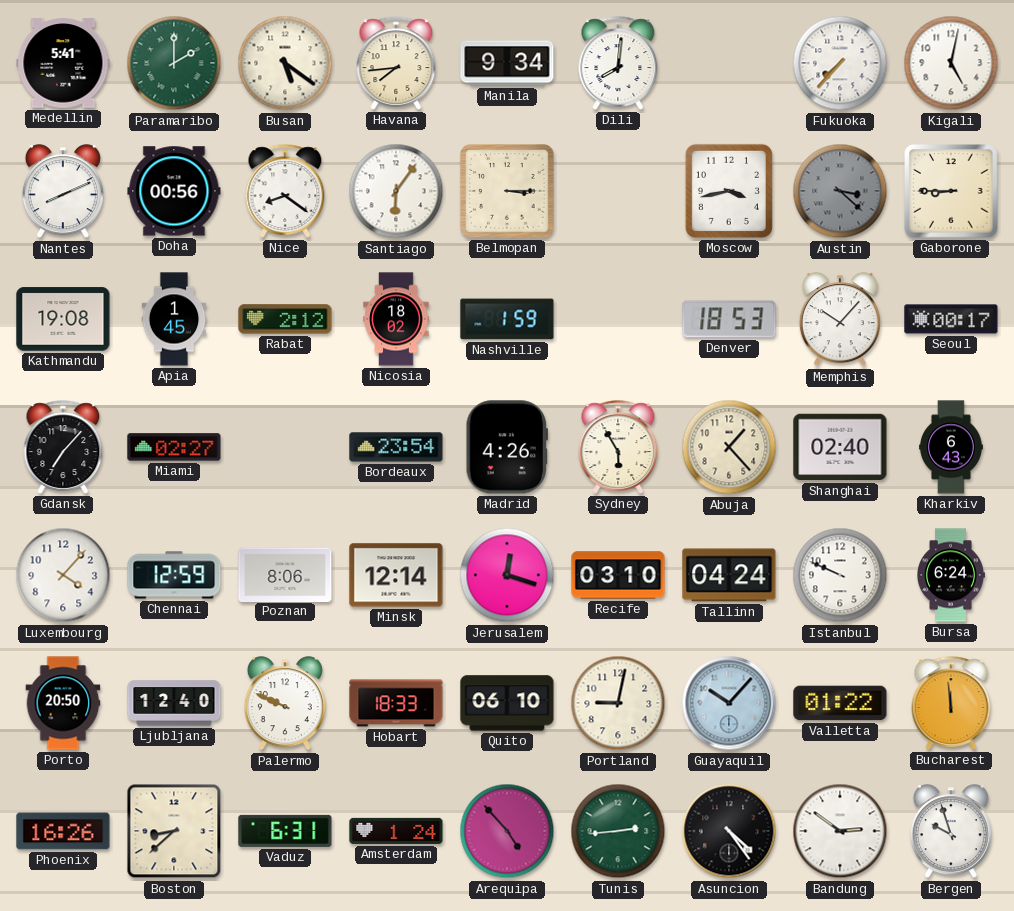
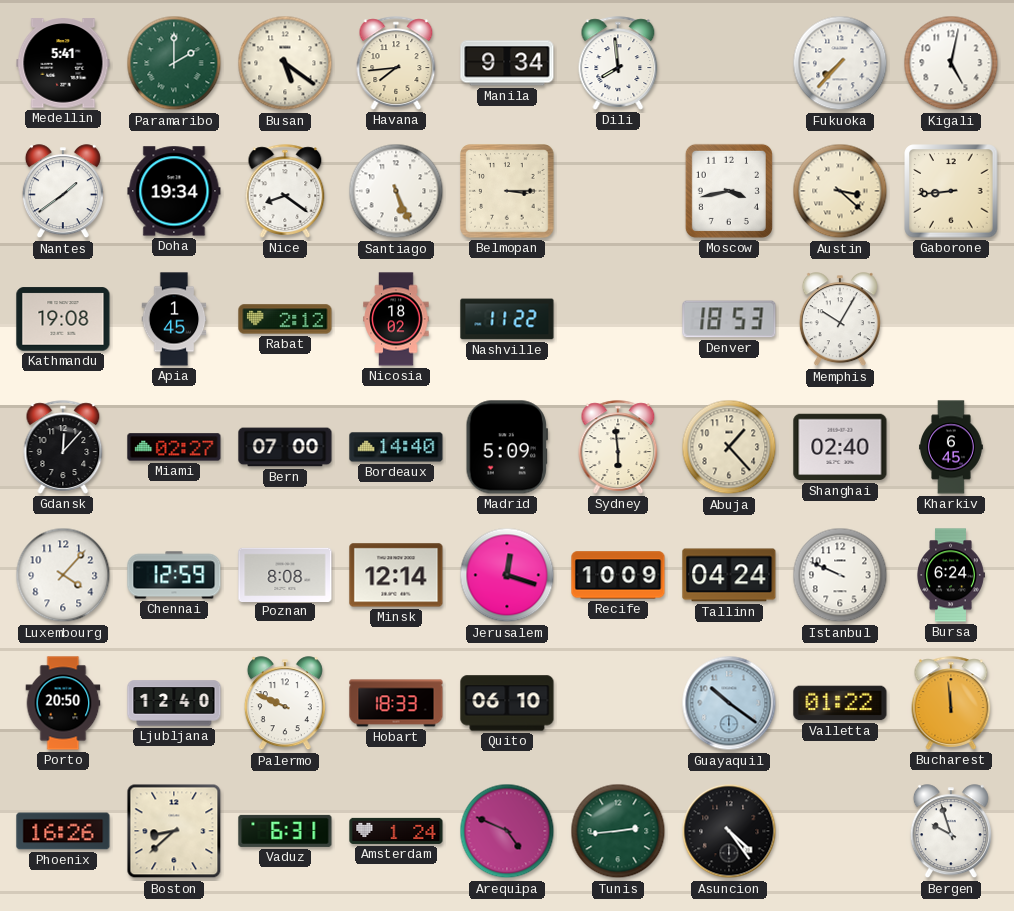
Dili: 8:01 -> 7:59 (618, 63)
Nantes: 8:11 -> 1:39 (63, 192)
Doha: 00:56 -> 19:34 (174, 191)
Santiago: 6:06 -> 5:26 (396, 191)
Austin dial: grey -> cream (840, 191)
Gaborone: 8:45 -> 8:44 (951, 191)
Nashville: 1:59 -> 11:22 (507, 319)
Memphis: 10:07 -> 10:05 (840, 320)
Seoul: 00:17 -> none (951, 319)
Gdansk: 7:07 -> 12:07 (63, 447)
Bern: none -> 07:00 (285, 447)
Bordeaux: 23:54 -> 14:40 (396, 447)
Madrid: 4:26 -> 5:09 (506, 447)
Sydney: 5:55 -> 5:59 (618, 447)
Kharkiv: 6:43 -> 6:45 (952, 447)
Poznan: 8:06 -> 8:08 (285, 574)
Recife: 03:10 -> 10:09 (618, 575)
Portland: 9:02 -> none (618, 703)
Guayaquil: 10:07 -> 10:21 (729, 703)
Arequipa: 4:53 -> 4:49 (507, 831)
Bandung: 2:51 -> none (840, 831)
